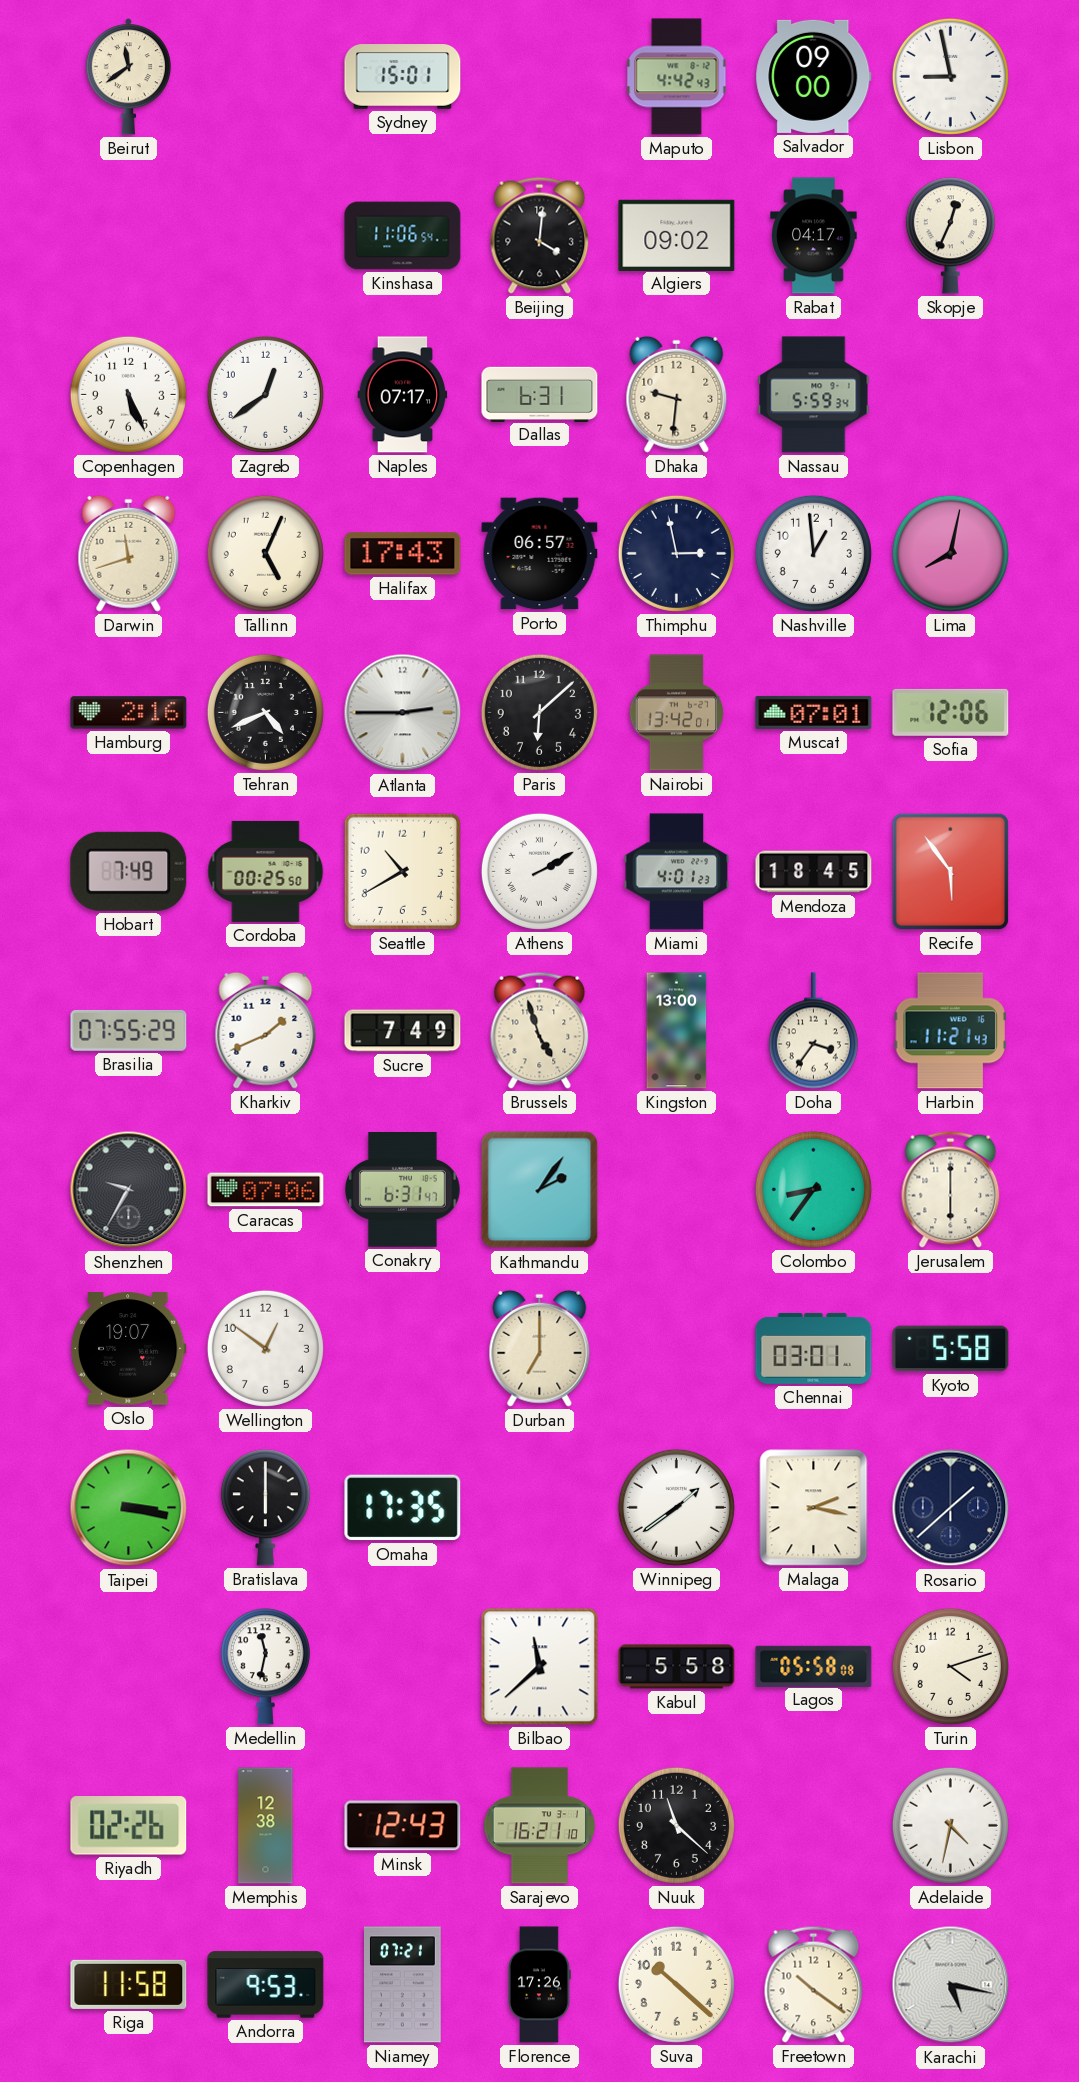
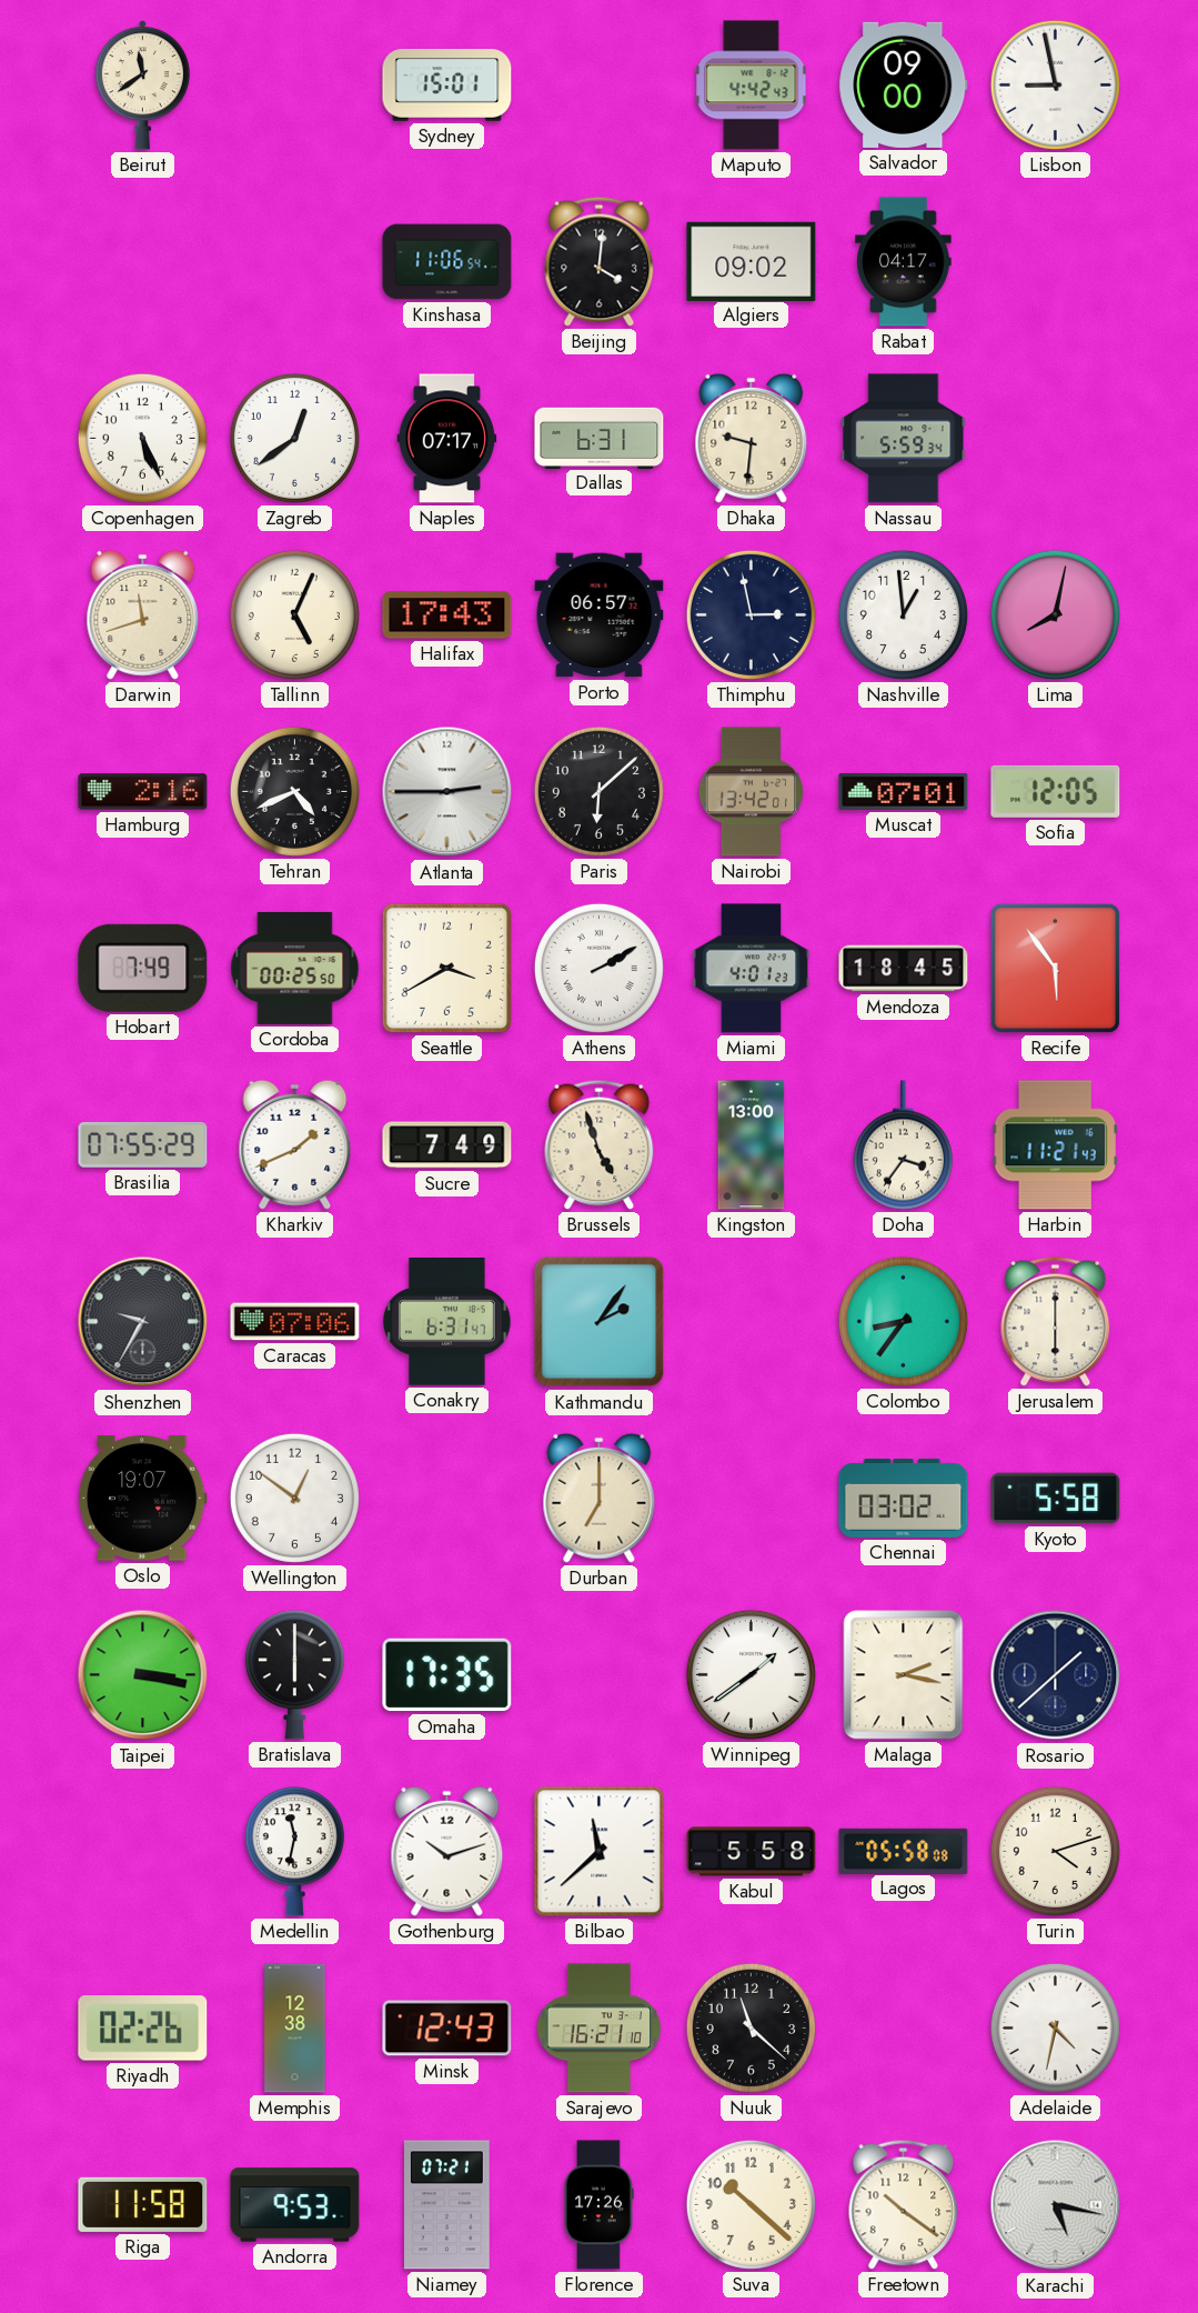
Skopje: 12:34 -> none (950, 236)
Sofia: 12:06 -> 12:05 (1056, 791)
Seattle: 10:40 -> 3:40 (446, 968)
Chennai: 03:01 -> 03:02 (904, 1498)
Gothenburg: none -> 10:12 (447, 1851)
